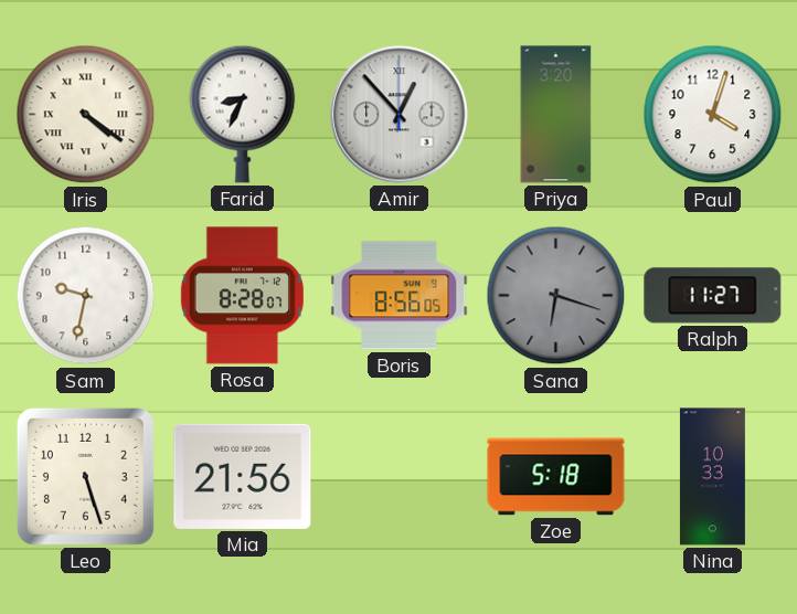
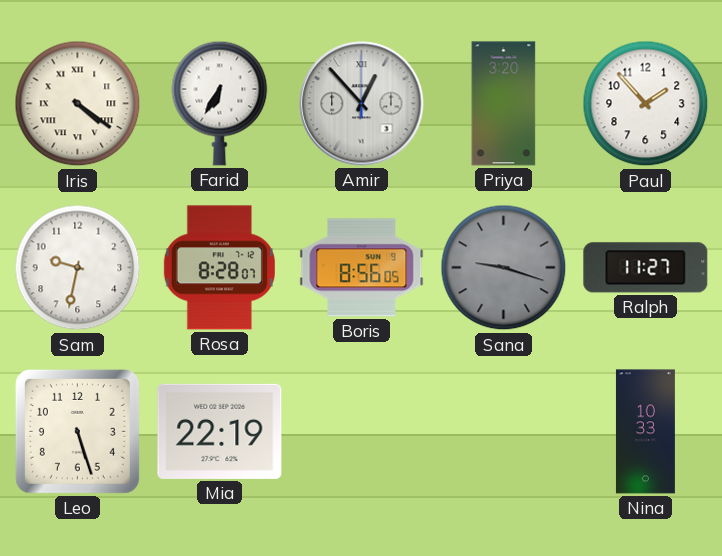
Farid: 8:34 -> 6:35 (220, 103)
Paul: 4:03 -> 1:53 (646, 104)
Sana: 6:18 -> 9:18 (504, 268)
Mia: 21:56 -> 22:19 (220, 431)
Zoe: 5:18 -> none (556, 477)
